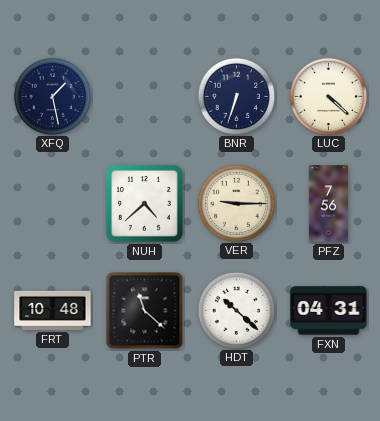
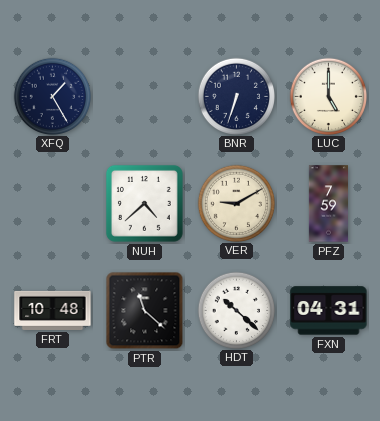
XFQ: 1:28 -> 1:25 (52, 96)
LUC: 4:22 -> 5:00 (328, 96)
VER: 9:15 -> 9:10 (236, 203)
PFZ: 7:56 -> 7:59 (328, 204)
